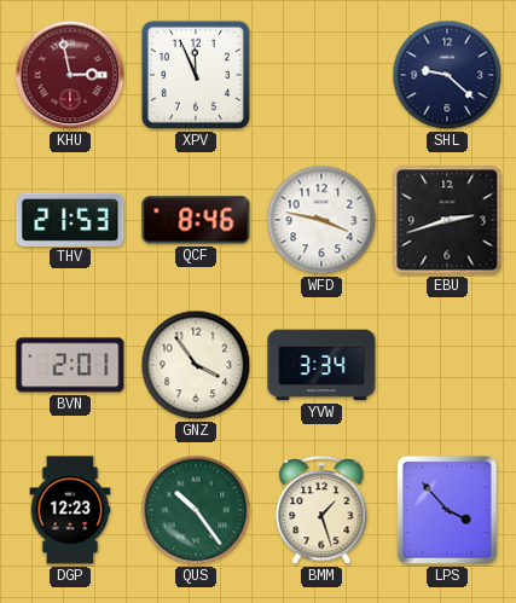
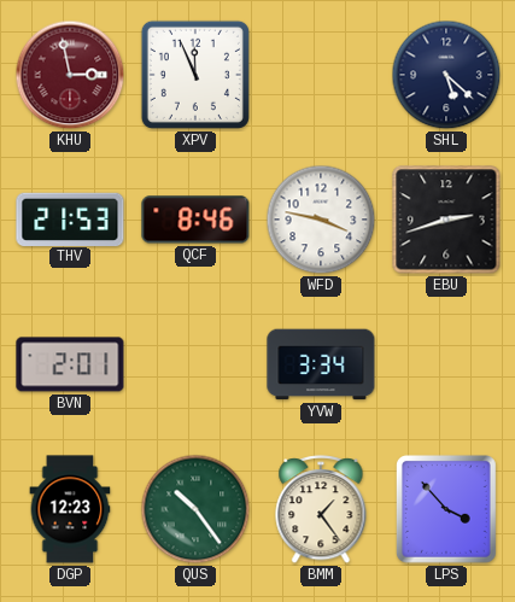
SHL: 9:22 -> 5:22 (446, 75)
GNZ: 3:54 -> none (196, 365)
BMM: 1:27 -> 1:24 (321, 510)
